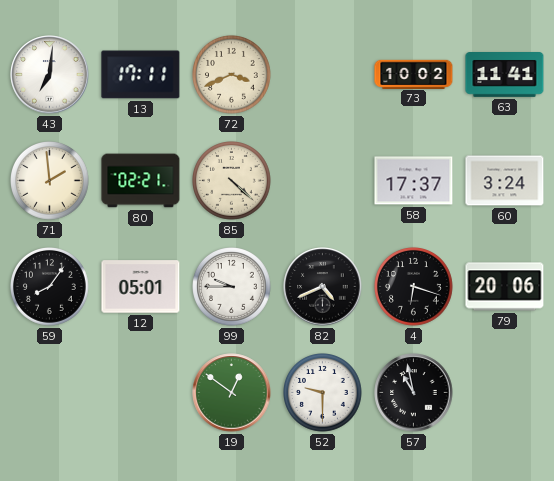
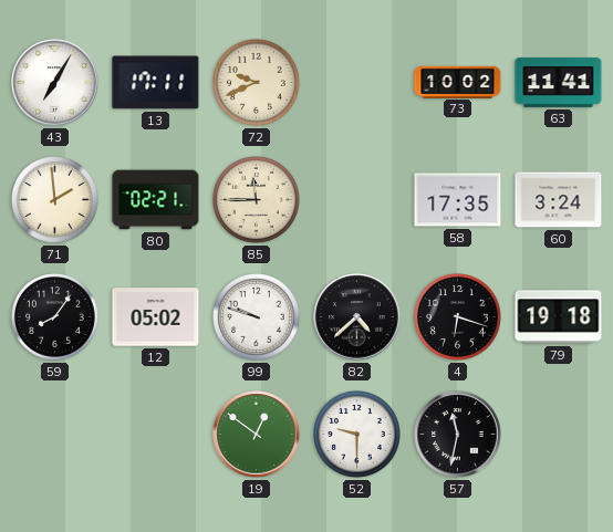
43: 7:01 -> 7:05 (55, 83)
72: 3:41 -> 9:41 (257, 83)
85: 4:22 -> 11:45 (257, 200)
58: 17:37 -> 17:35 (458, 200)
12: 05:01 -> 05:02 (156, 317)
99: 9:45 -> 9:48 (257, 317)
82: 4:41 -> 4:38 (357, 317)
79: 20:06 -> 19:18 (559, 317)
57: 10:58 -> 11:32 (458, 435)
